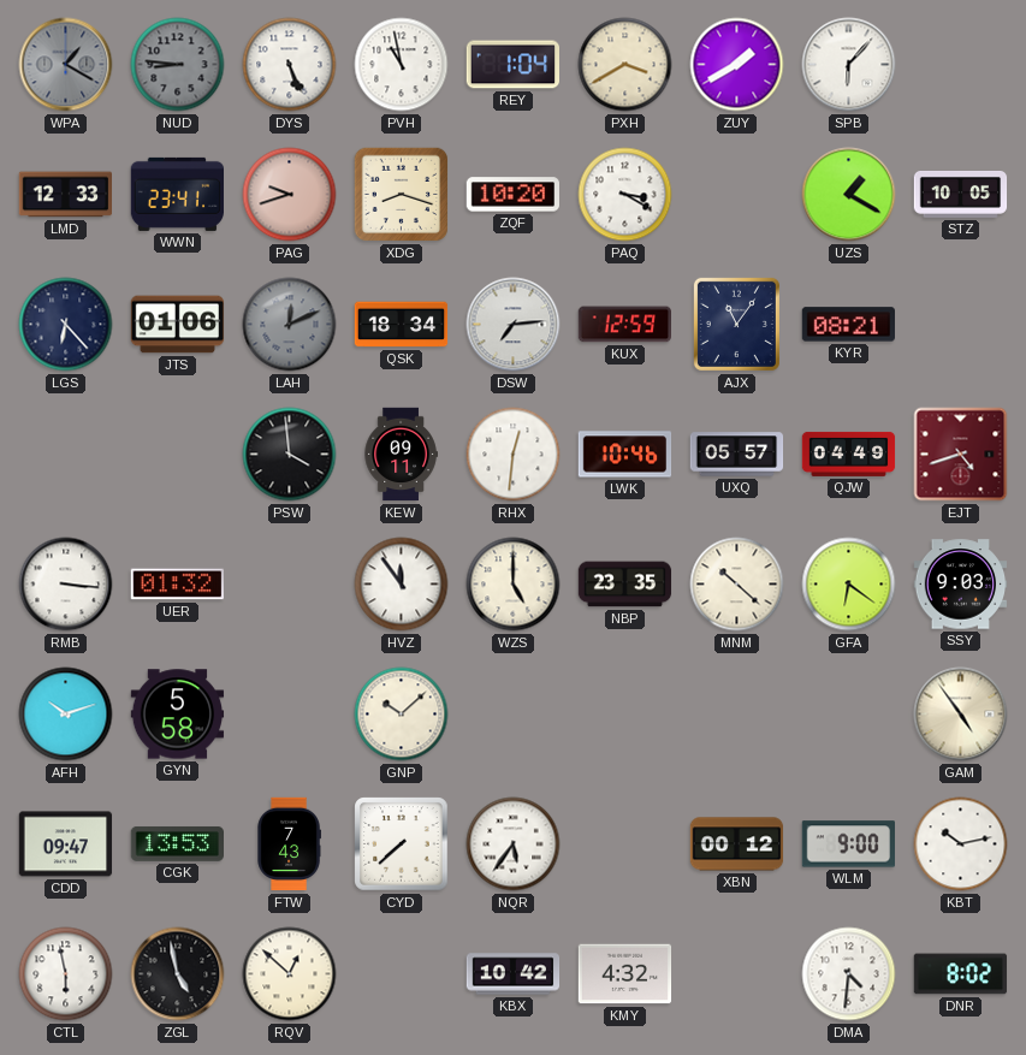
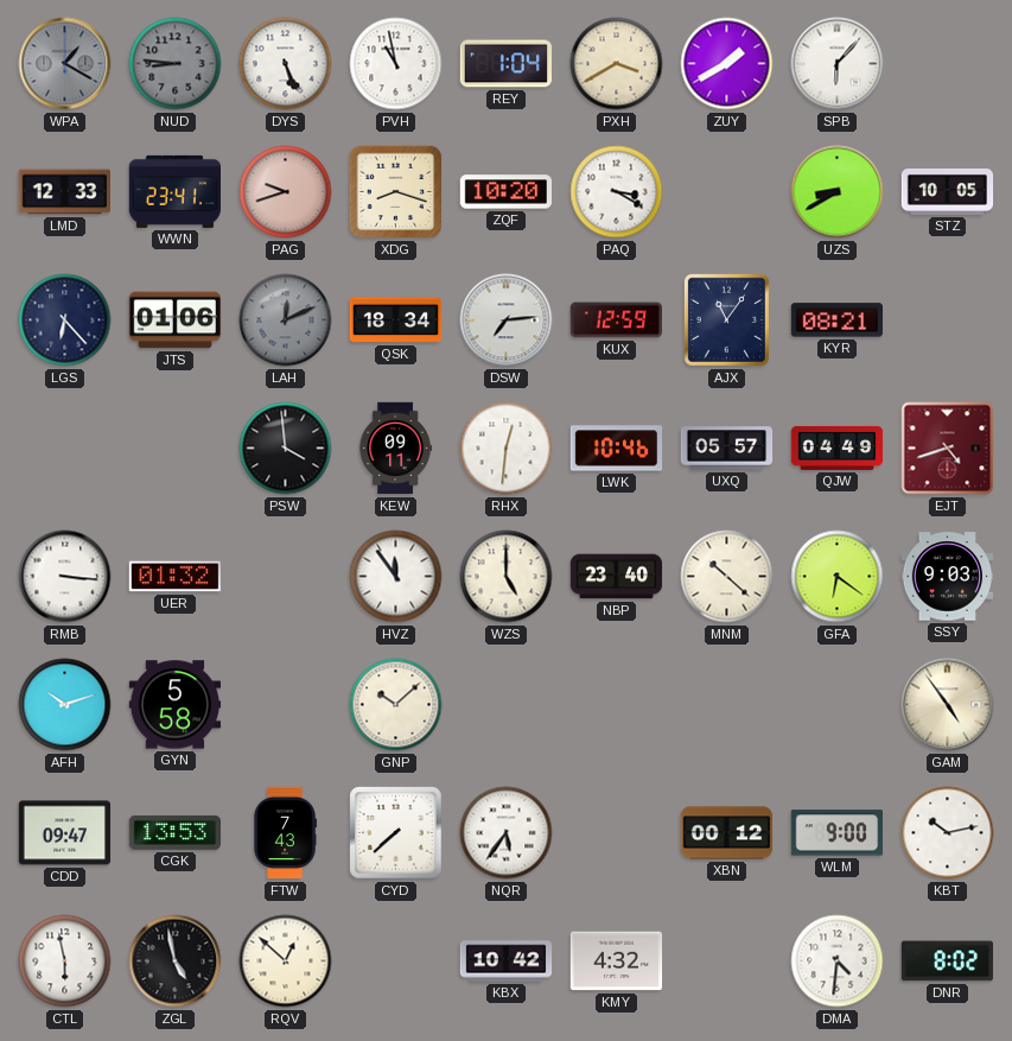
UZS: 1:20 -> 8:40 (838, 192)
NBP: 23:35 -> 23:40 (617, 577)
